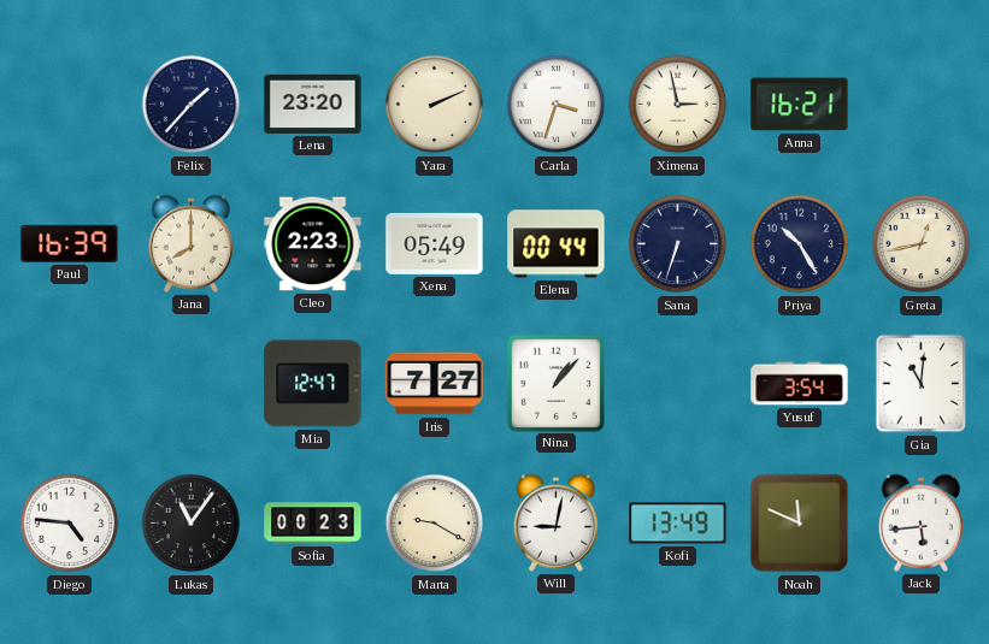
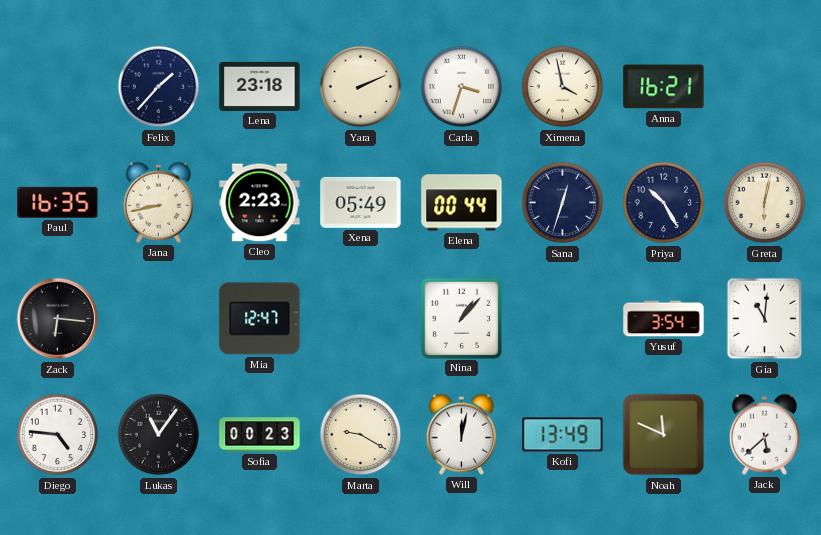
Lena: 23:20 -> 23:18 (260, 86)
Ximena: 2:58 -> 3:58 (563, 87)
Paul: 16:39 -> 16:35 (58, 202)
Jana: 8:00 -> 8:43 (158, 202)
Sana: 6:33 -> 12:33 (563, 203)
Greta: 12:43 -> 6:02 (765, 203)
Zack: none -> 6:16 (58, 319)
Iris: 7:27 -> none (435, 384)
Will: 9:02 -> 12:02 (461, 434)
Jack: 5:44 -> 5:38 (764, 434)
